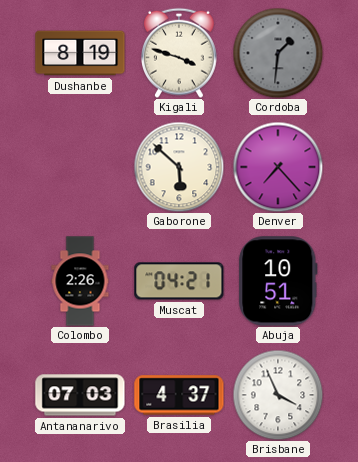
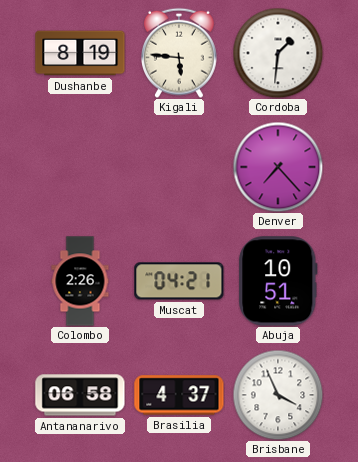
Kigali: 3:48 -> 5:46 (180, 53)
Cordoba dial: grey -> white (278, 53)
Gaborone: 5:52 -> none (179, 167)
Antananarivo: 07:03 -> 06:58 (80, 395)
